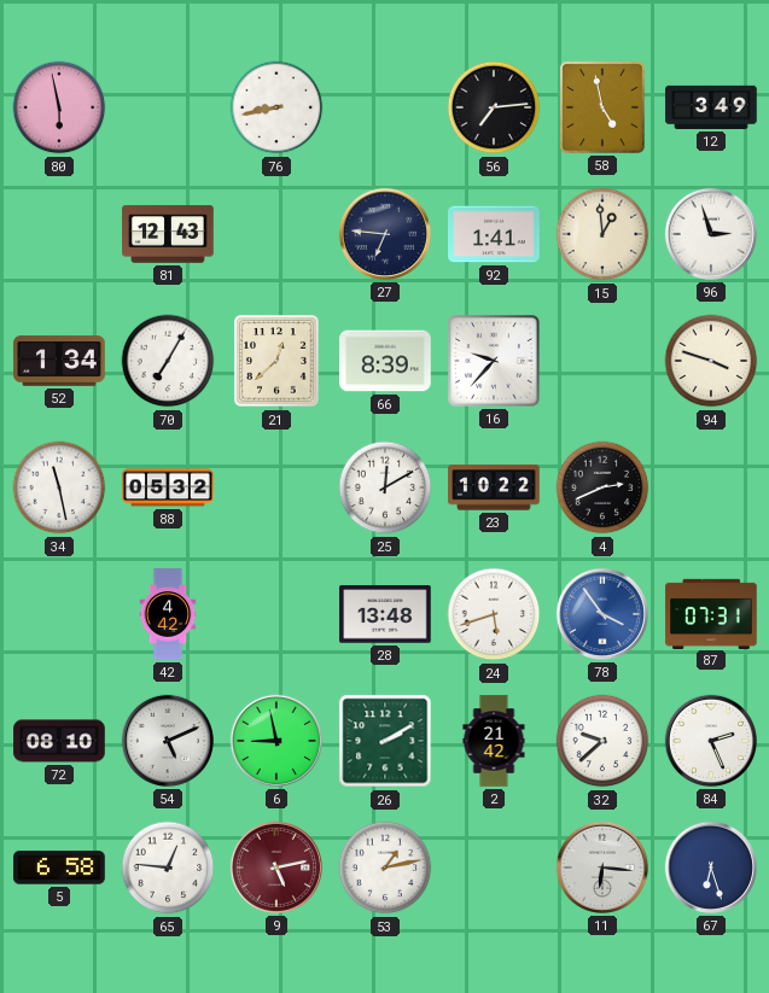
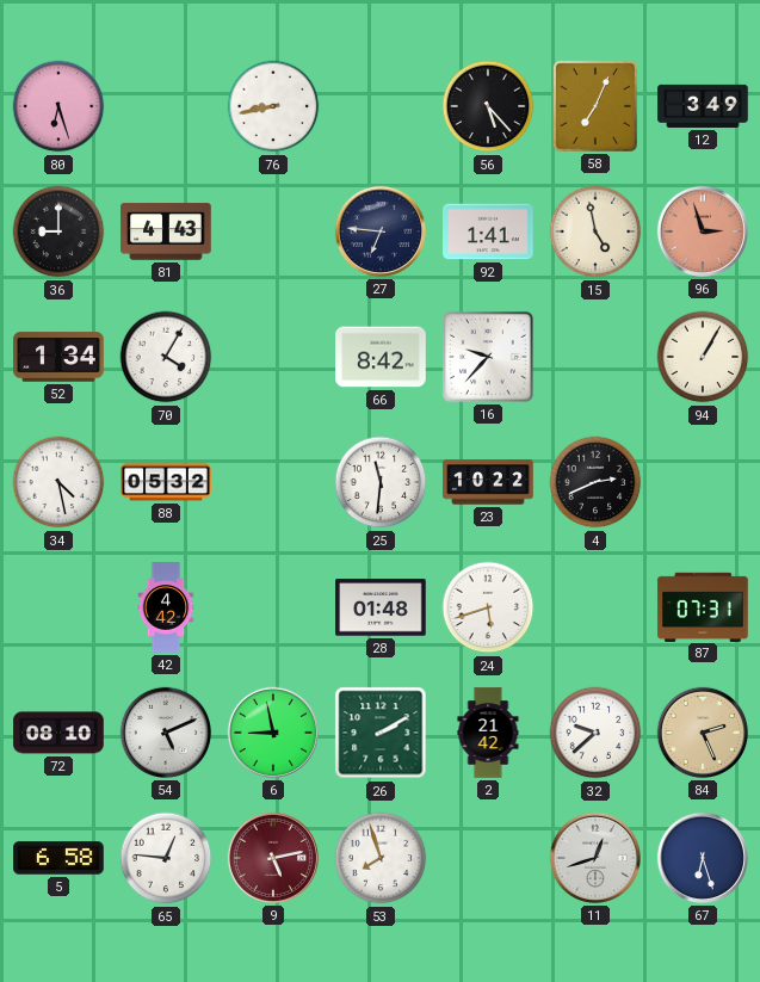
80: 5:58 -> 6:27 (58, 106)
56: 7:14 -> 5:23 (488, 106)
58: 4:58 -> 7:04 (595, 106)
36: none -> 9:00 (58, 231)
81: 12:43 -> 4:43 (166, 231)
15: 12:59 -> 4:58 (595, 231)
96 dial: white -> salmon (703, 231)
70: 7:05 -> 4:05 (166, 357)
21: 12:38 -> none (276, 361)
66: 8:39 -> 8:42 (381, 357)
94: 3:48 -> 1:05 (703, 357)
34: 11:28 -> 4:28 (58, 482)
25: 12:10 -> 11:31 (381, 482)
28: 13:48 -> 01:48 (381, 607)
78: 3:54 -> none (602, 614)
84 dial: white -> champagne (703, 733)
53: 1:13 -> 7:57 (381, 858)
11: 6:16 -> 12:42 (595, 858)
